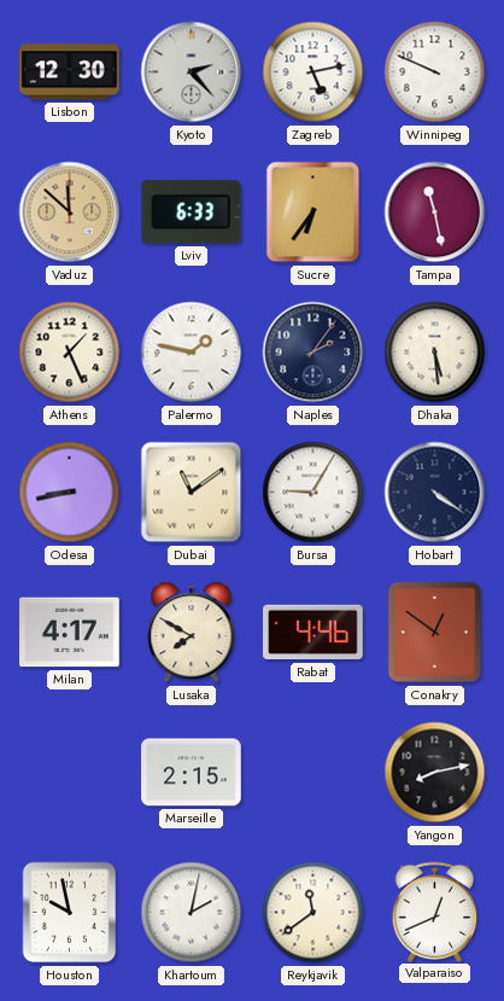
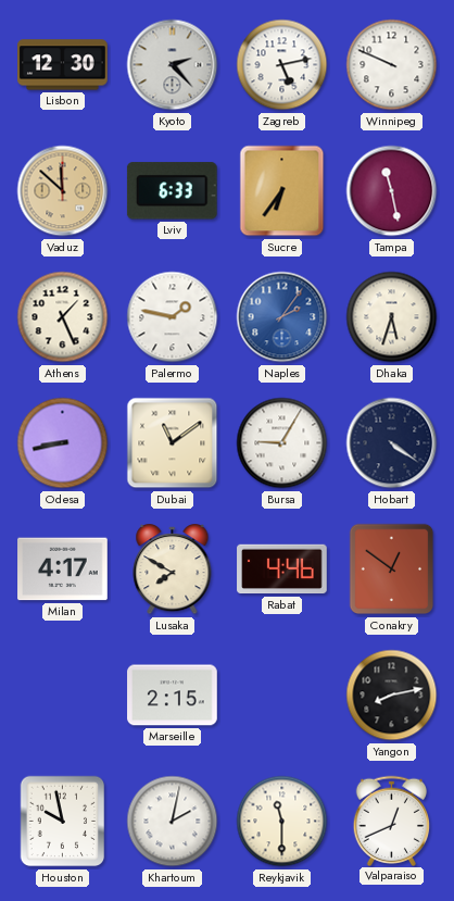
Naples dial: navy -> blue (282, 317)
Dhaka: 5:29 -> 5:33 (392, 317)
Reykjavik: 11:39 -> 11:30 (282, 822)
